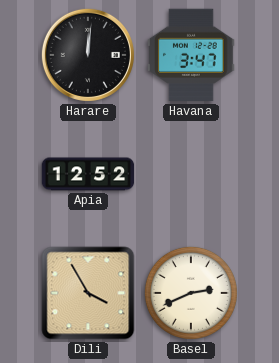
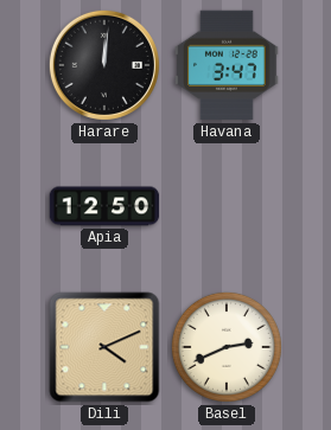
Apia: 12:52 -> 12:50 (104, 206)
Dili: 3:55 -> 4:11 (104, 347)
